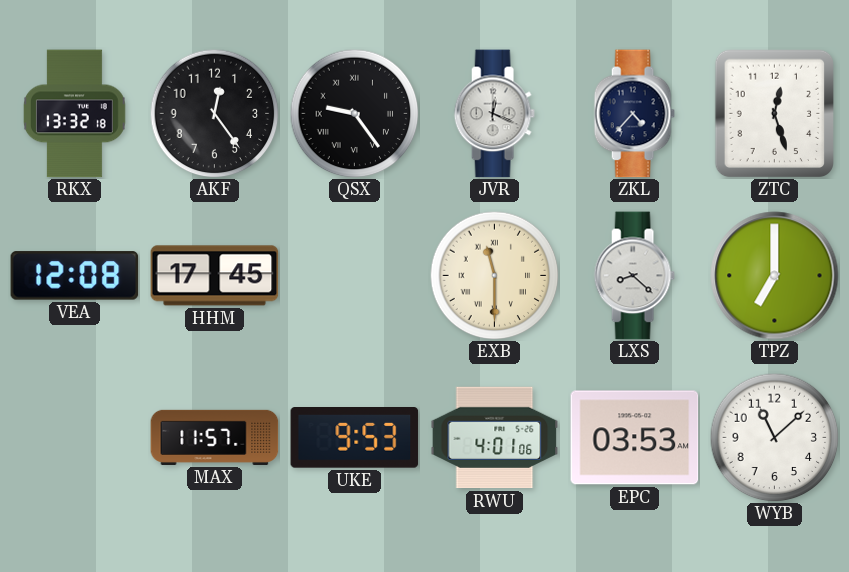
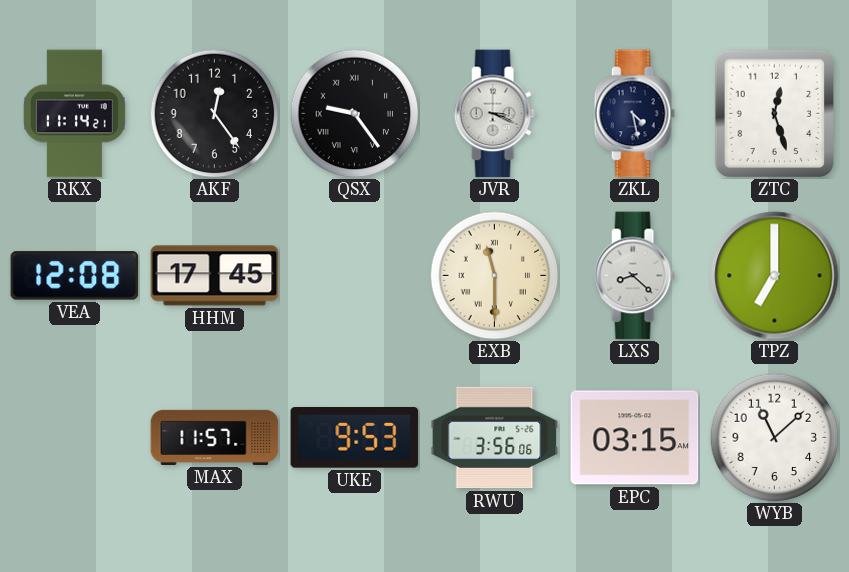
RKX: 13:32 -> 11:14 (74, 114)
JVR: 12:19 -> 3:19 (494, 114)
ZKL: 4:37 -> 4:28 (634, 114)
RWU: 4:01 -> 3:56 (495, 438)
EPC: 03:53 -> 03:15 (635, 438)
